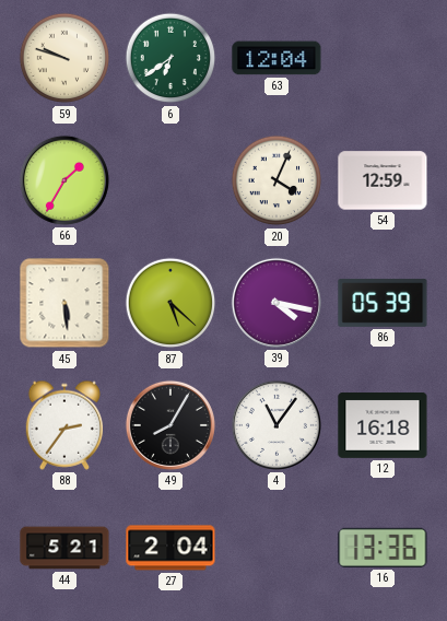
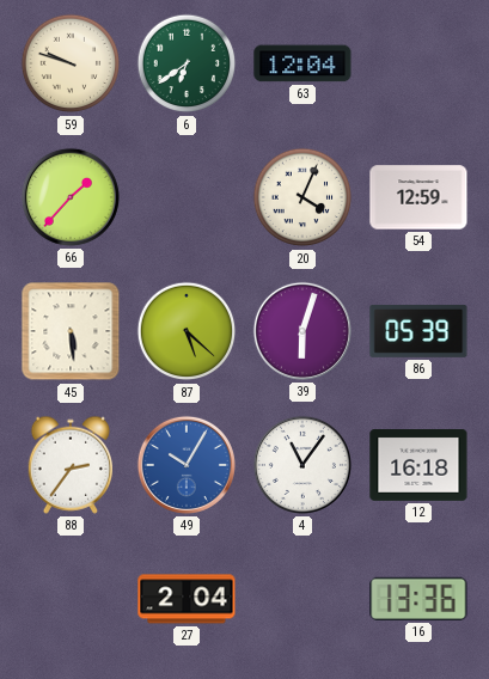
66: 1:35 -> 1:37 (71, 197)
39: 4:17 -> 6:03 (302, 331)
49: 8:05 -> 10:05 (187, 465)
49 dial: black -> blue (187, 465)
44: 5:21 -> none (64, 548)
